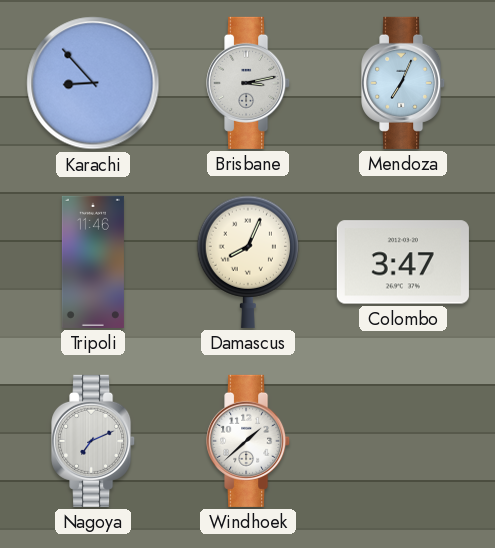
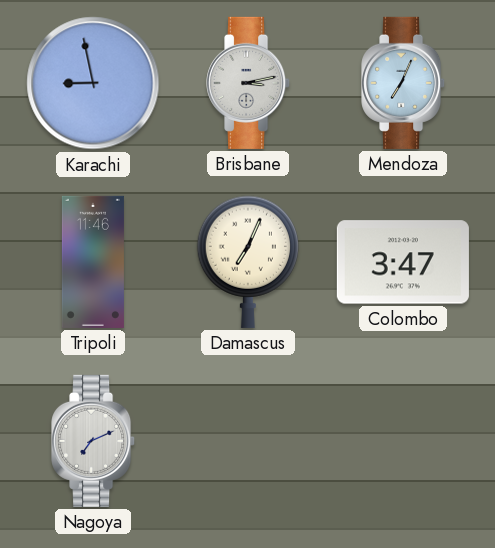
Karachi: 8:53 -> 8:58 (93, 83)
Damascus: 8:04 -> 7:04 (248, 262)
Windhoek: 1:38 -> none (249, 441)
